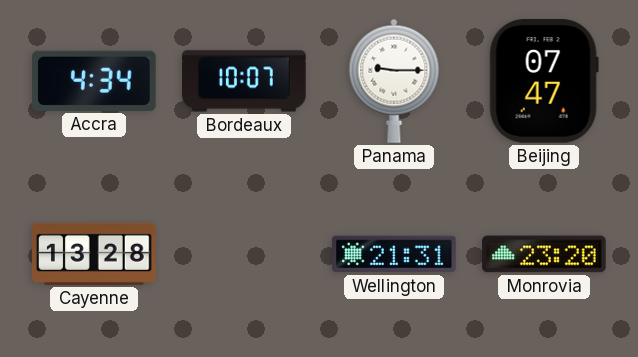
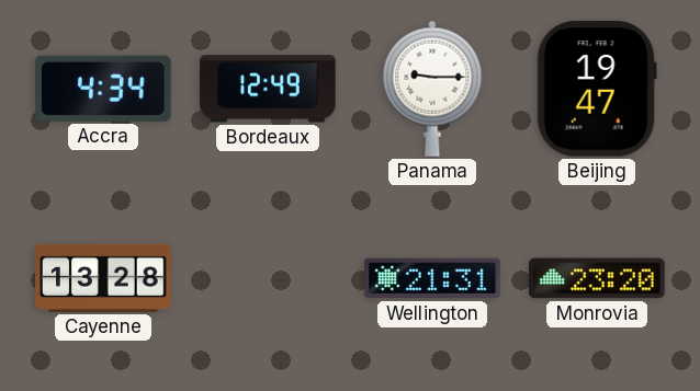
Bordeaux: 10:07 -> 12:49 (268, 89)
Beijing: 07:47 -> 19:47 (597, 89)
